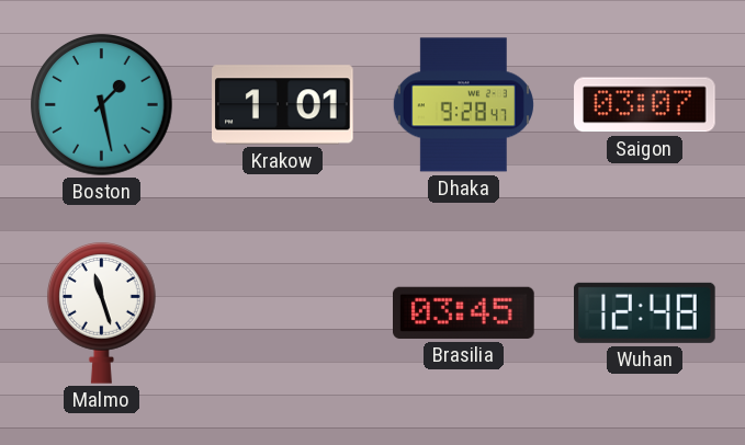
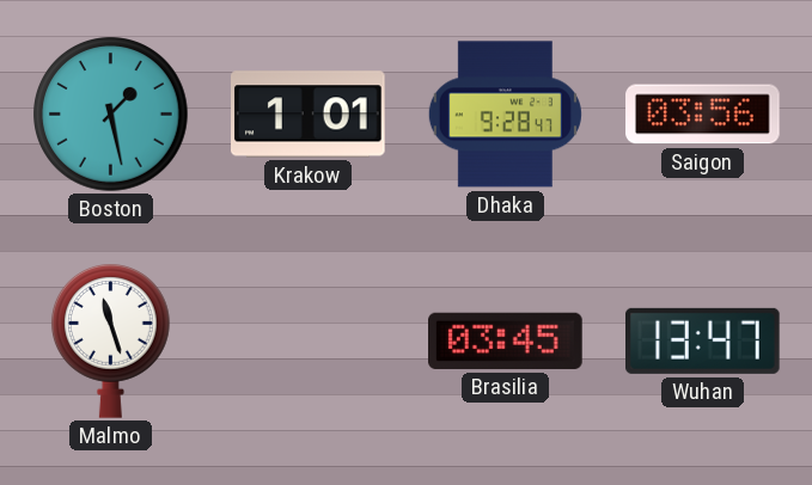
Saigon: 03:07 -> 03:56 (703, 115)
Wuhan: 12:48 -> 13:47 (703, 340)
